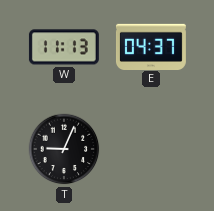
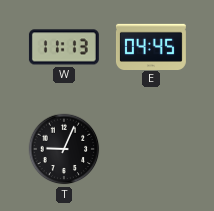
E: 04:37 -> 04:45 (151, 46)
